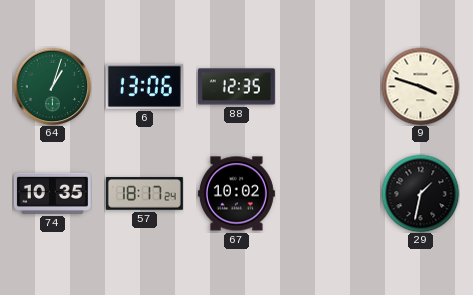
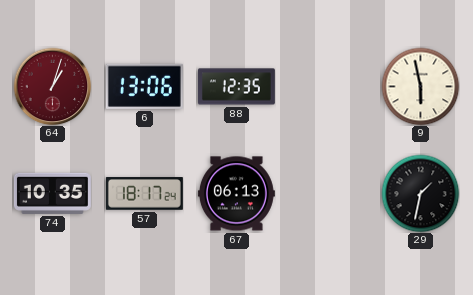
64 dial: green -> burgundy (52, 86)
9: 3:48 -> 5:58 (420, 86)
67: 10:02 -> 06:13 (236, 194)
